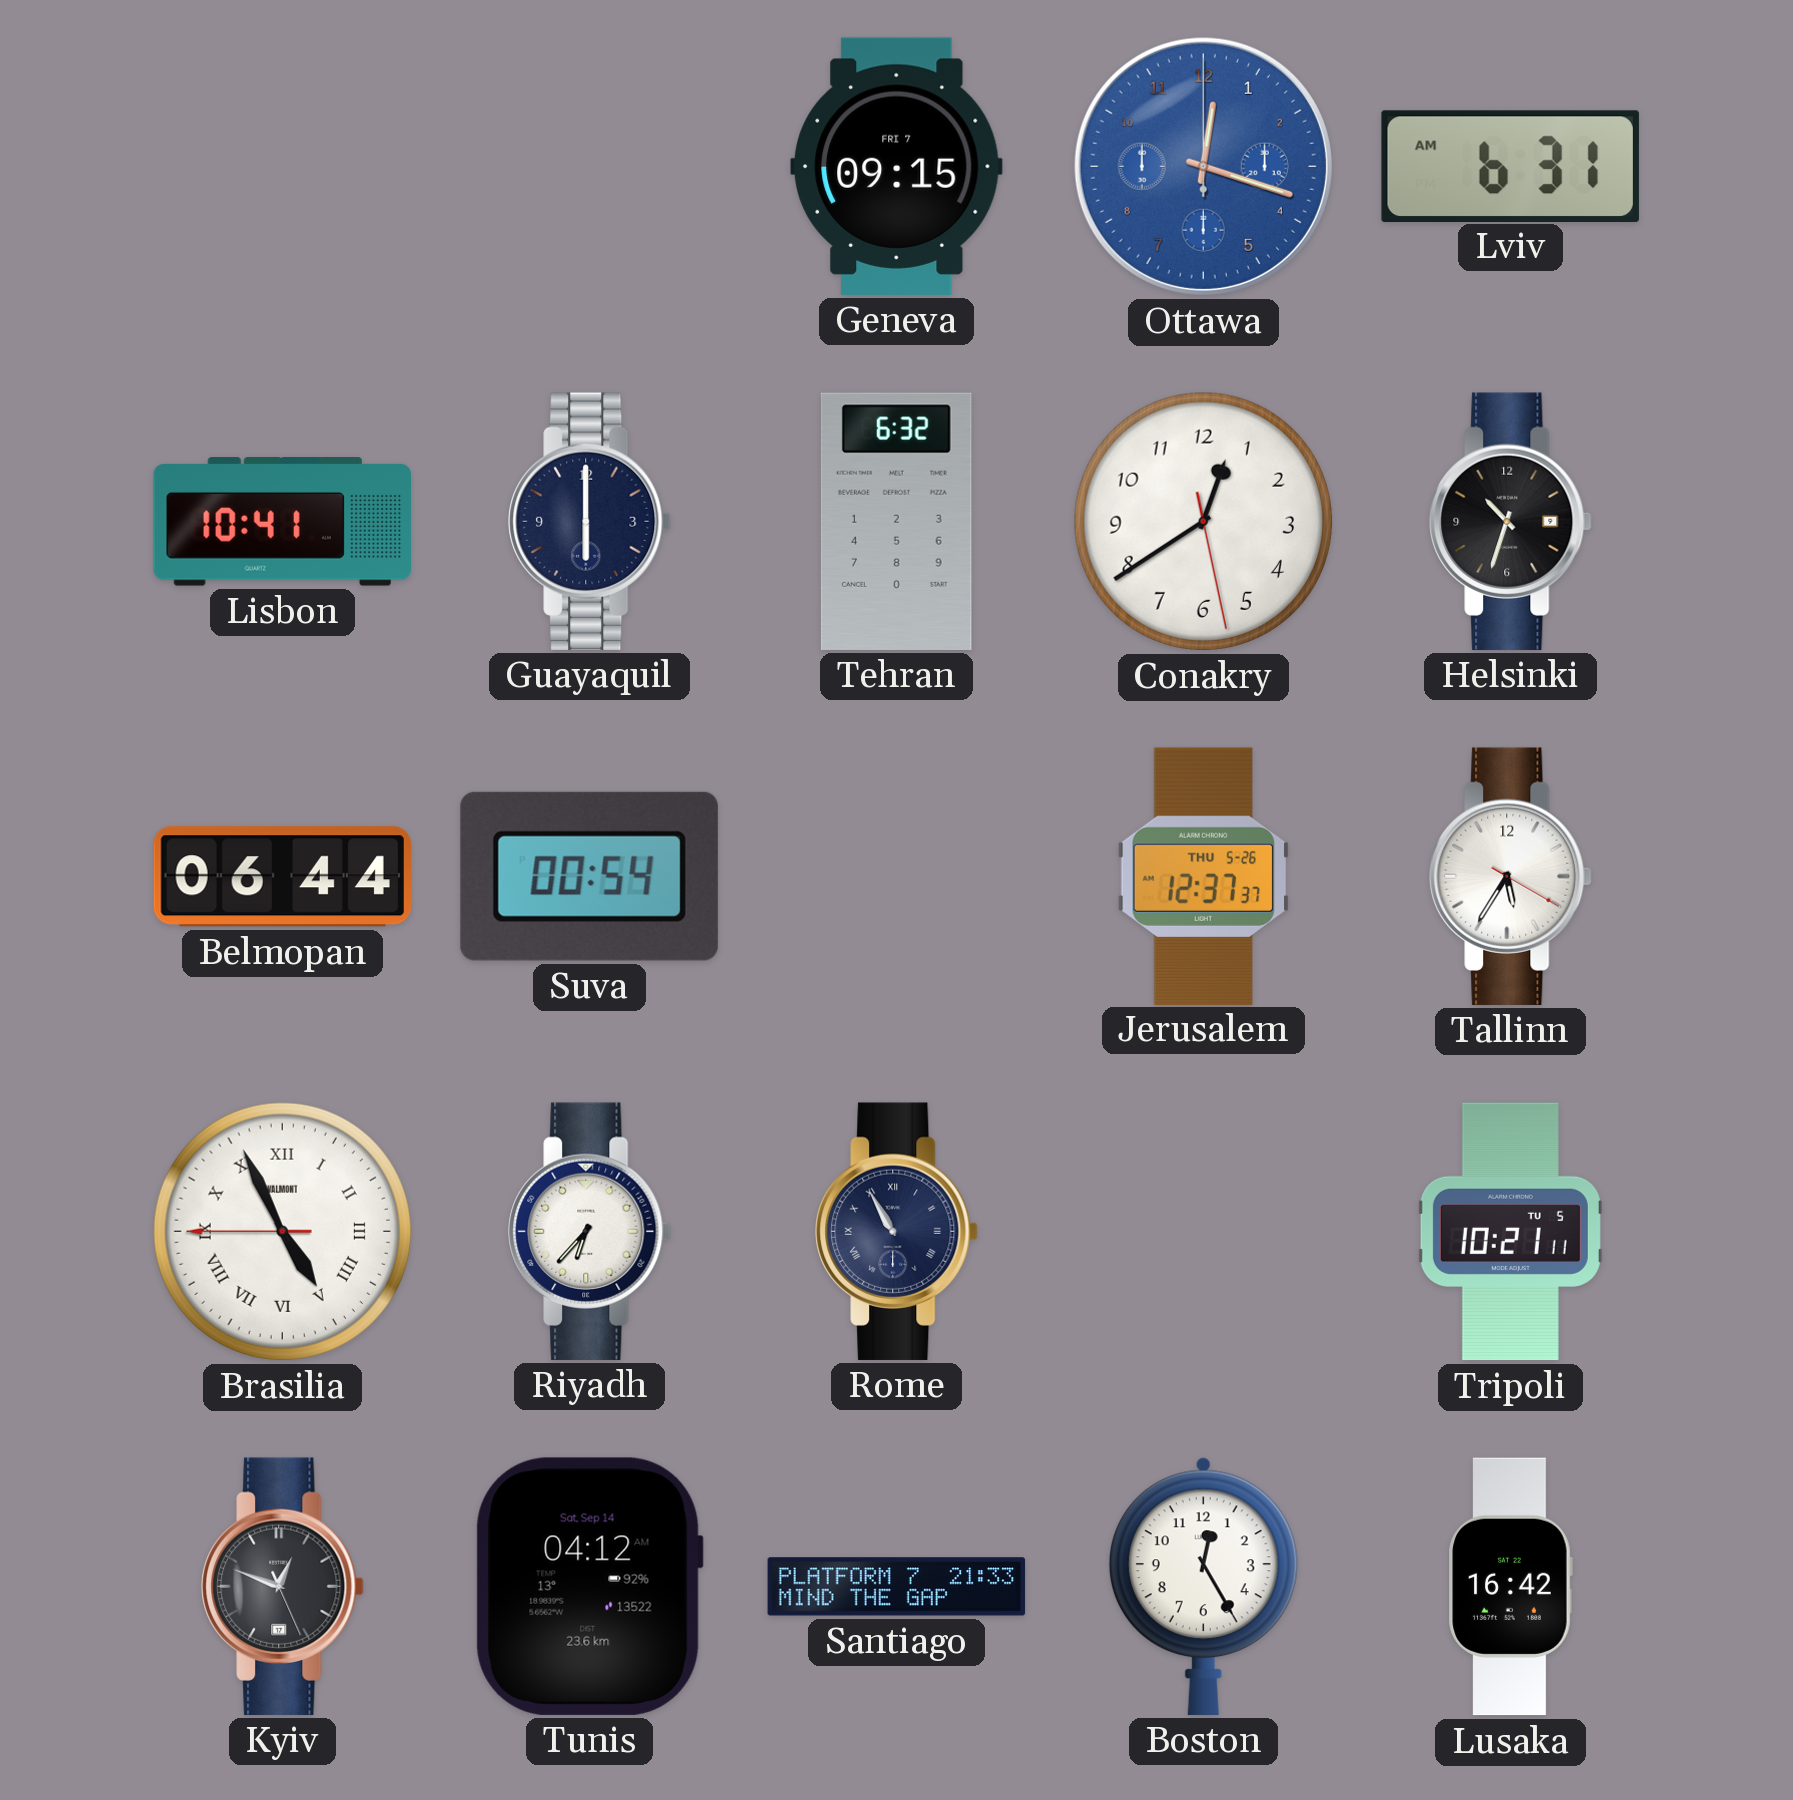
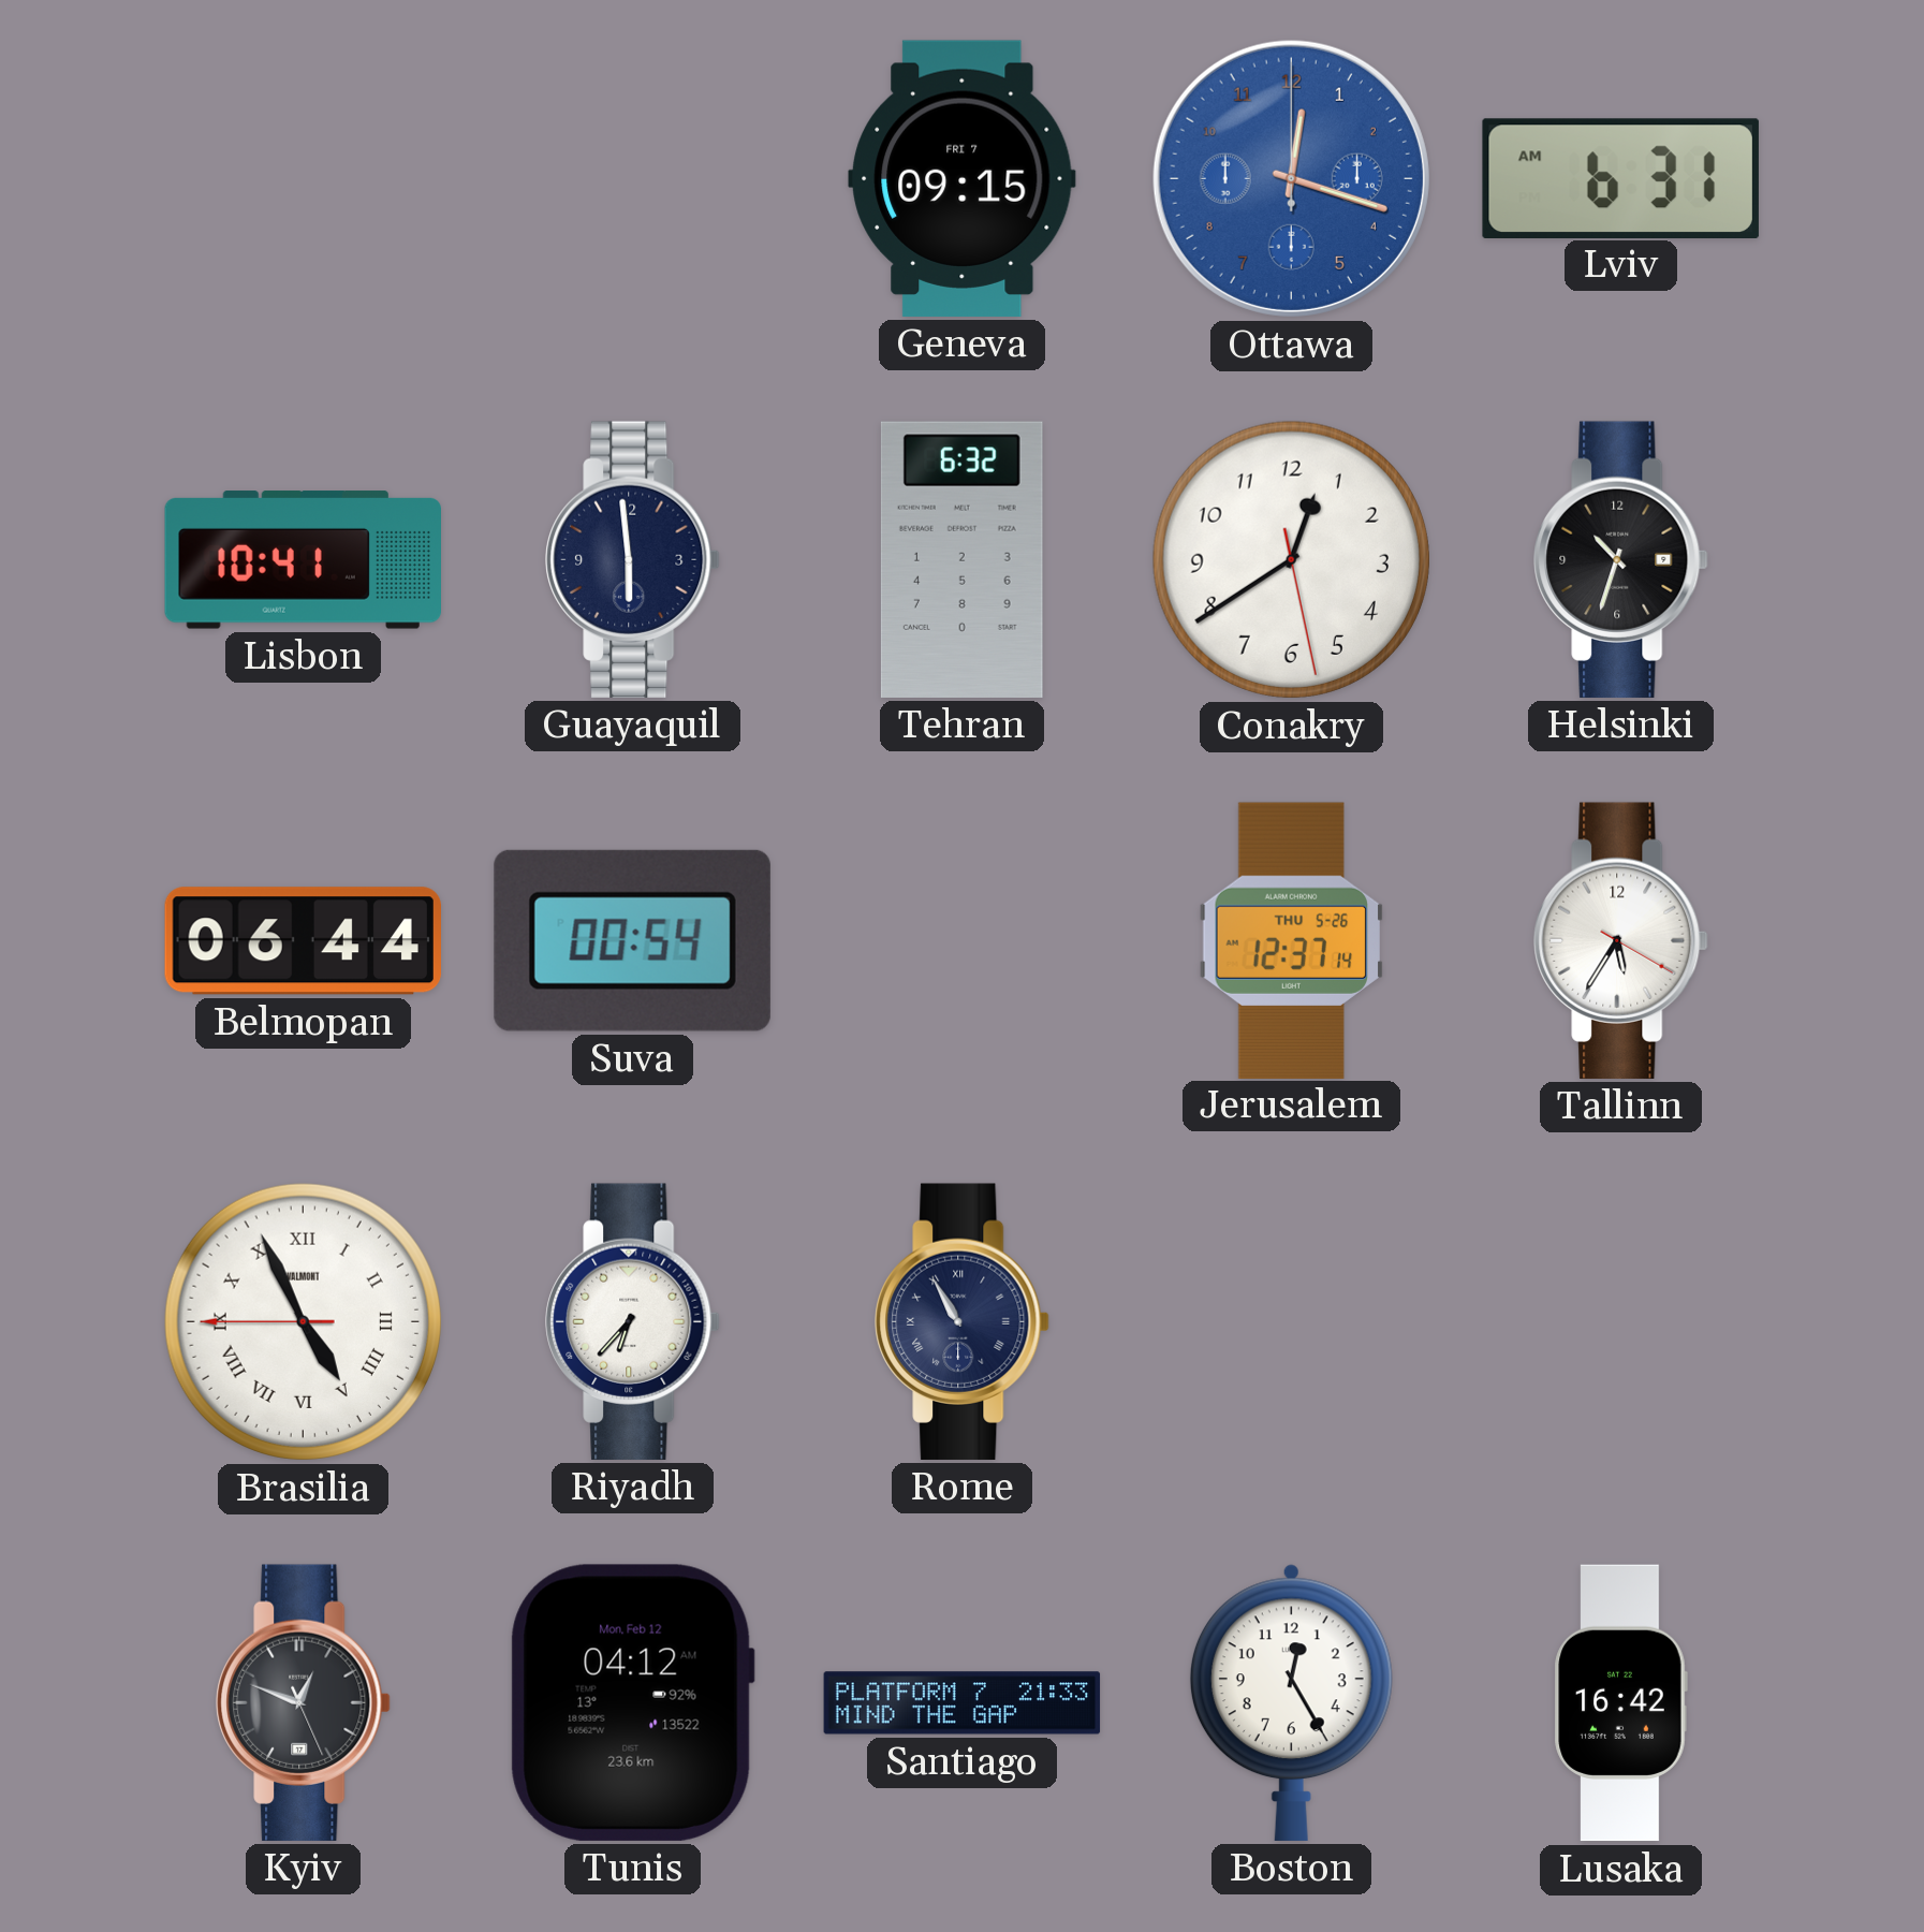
Guayaquil: 6:00 -> 5:59 (633, 559)
Jerusalem: 12:37:37 -> 12:37:14 (1292, 940)
Tripoli: 10:21 -> none (1510, 1232)
Tunis date: Sat, Sep 14 -> Mon, Feb 12 (632, 1702)
